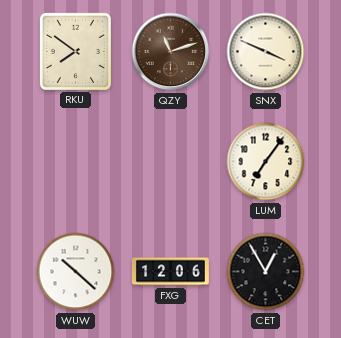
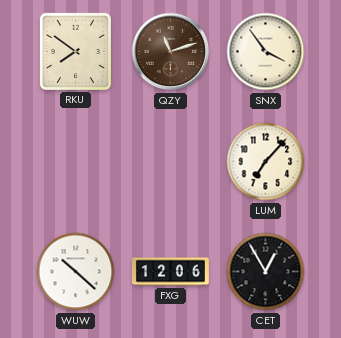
SNX: 3:49 -> 3:54 (266, 52)
LUM: 7:06 -> 7:07 (266, 162)
